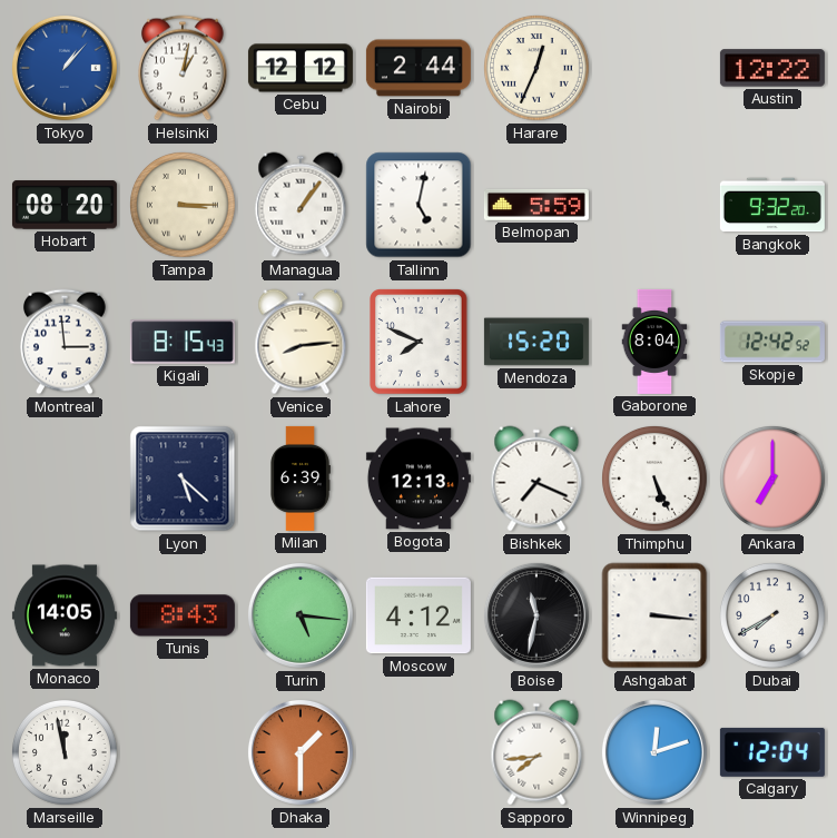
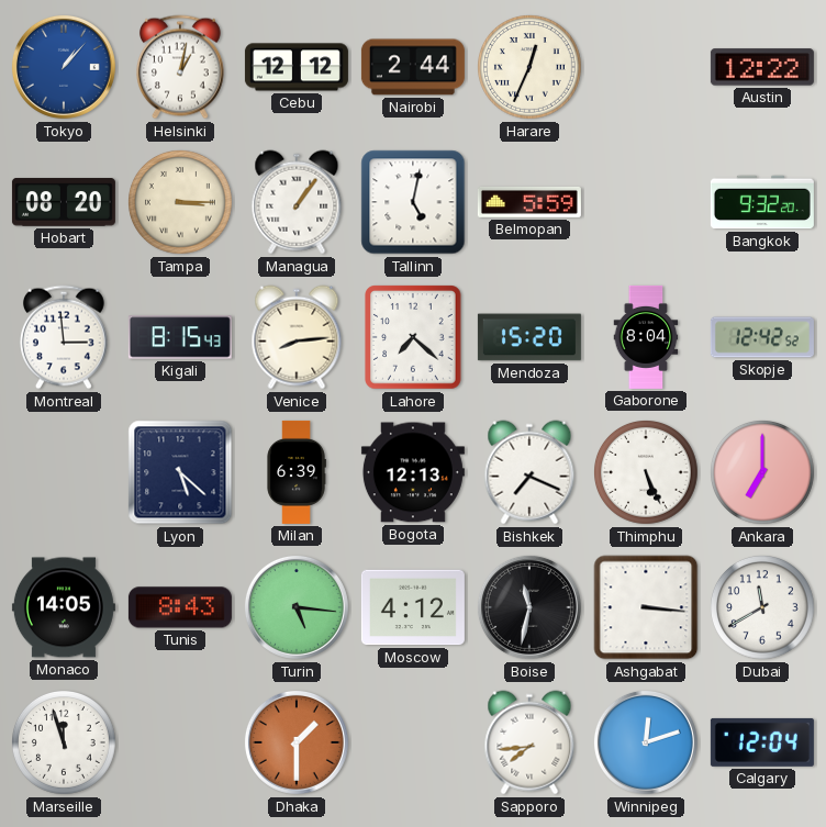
Lahore: 7:49 -> 7:22 (413, 337)
Dubai: 7:40 -> 11:40 (763, 608)
Marseille: 11:58 -> 11:57 (65, 744)
